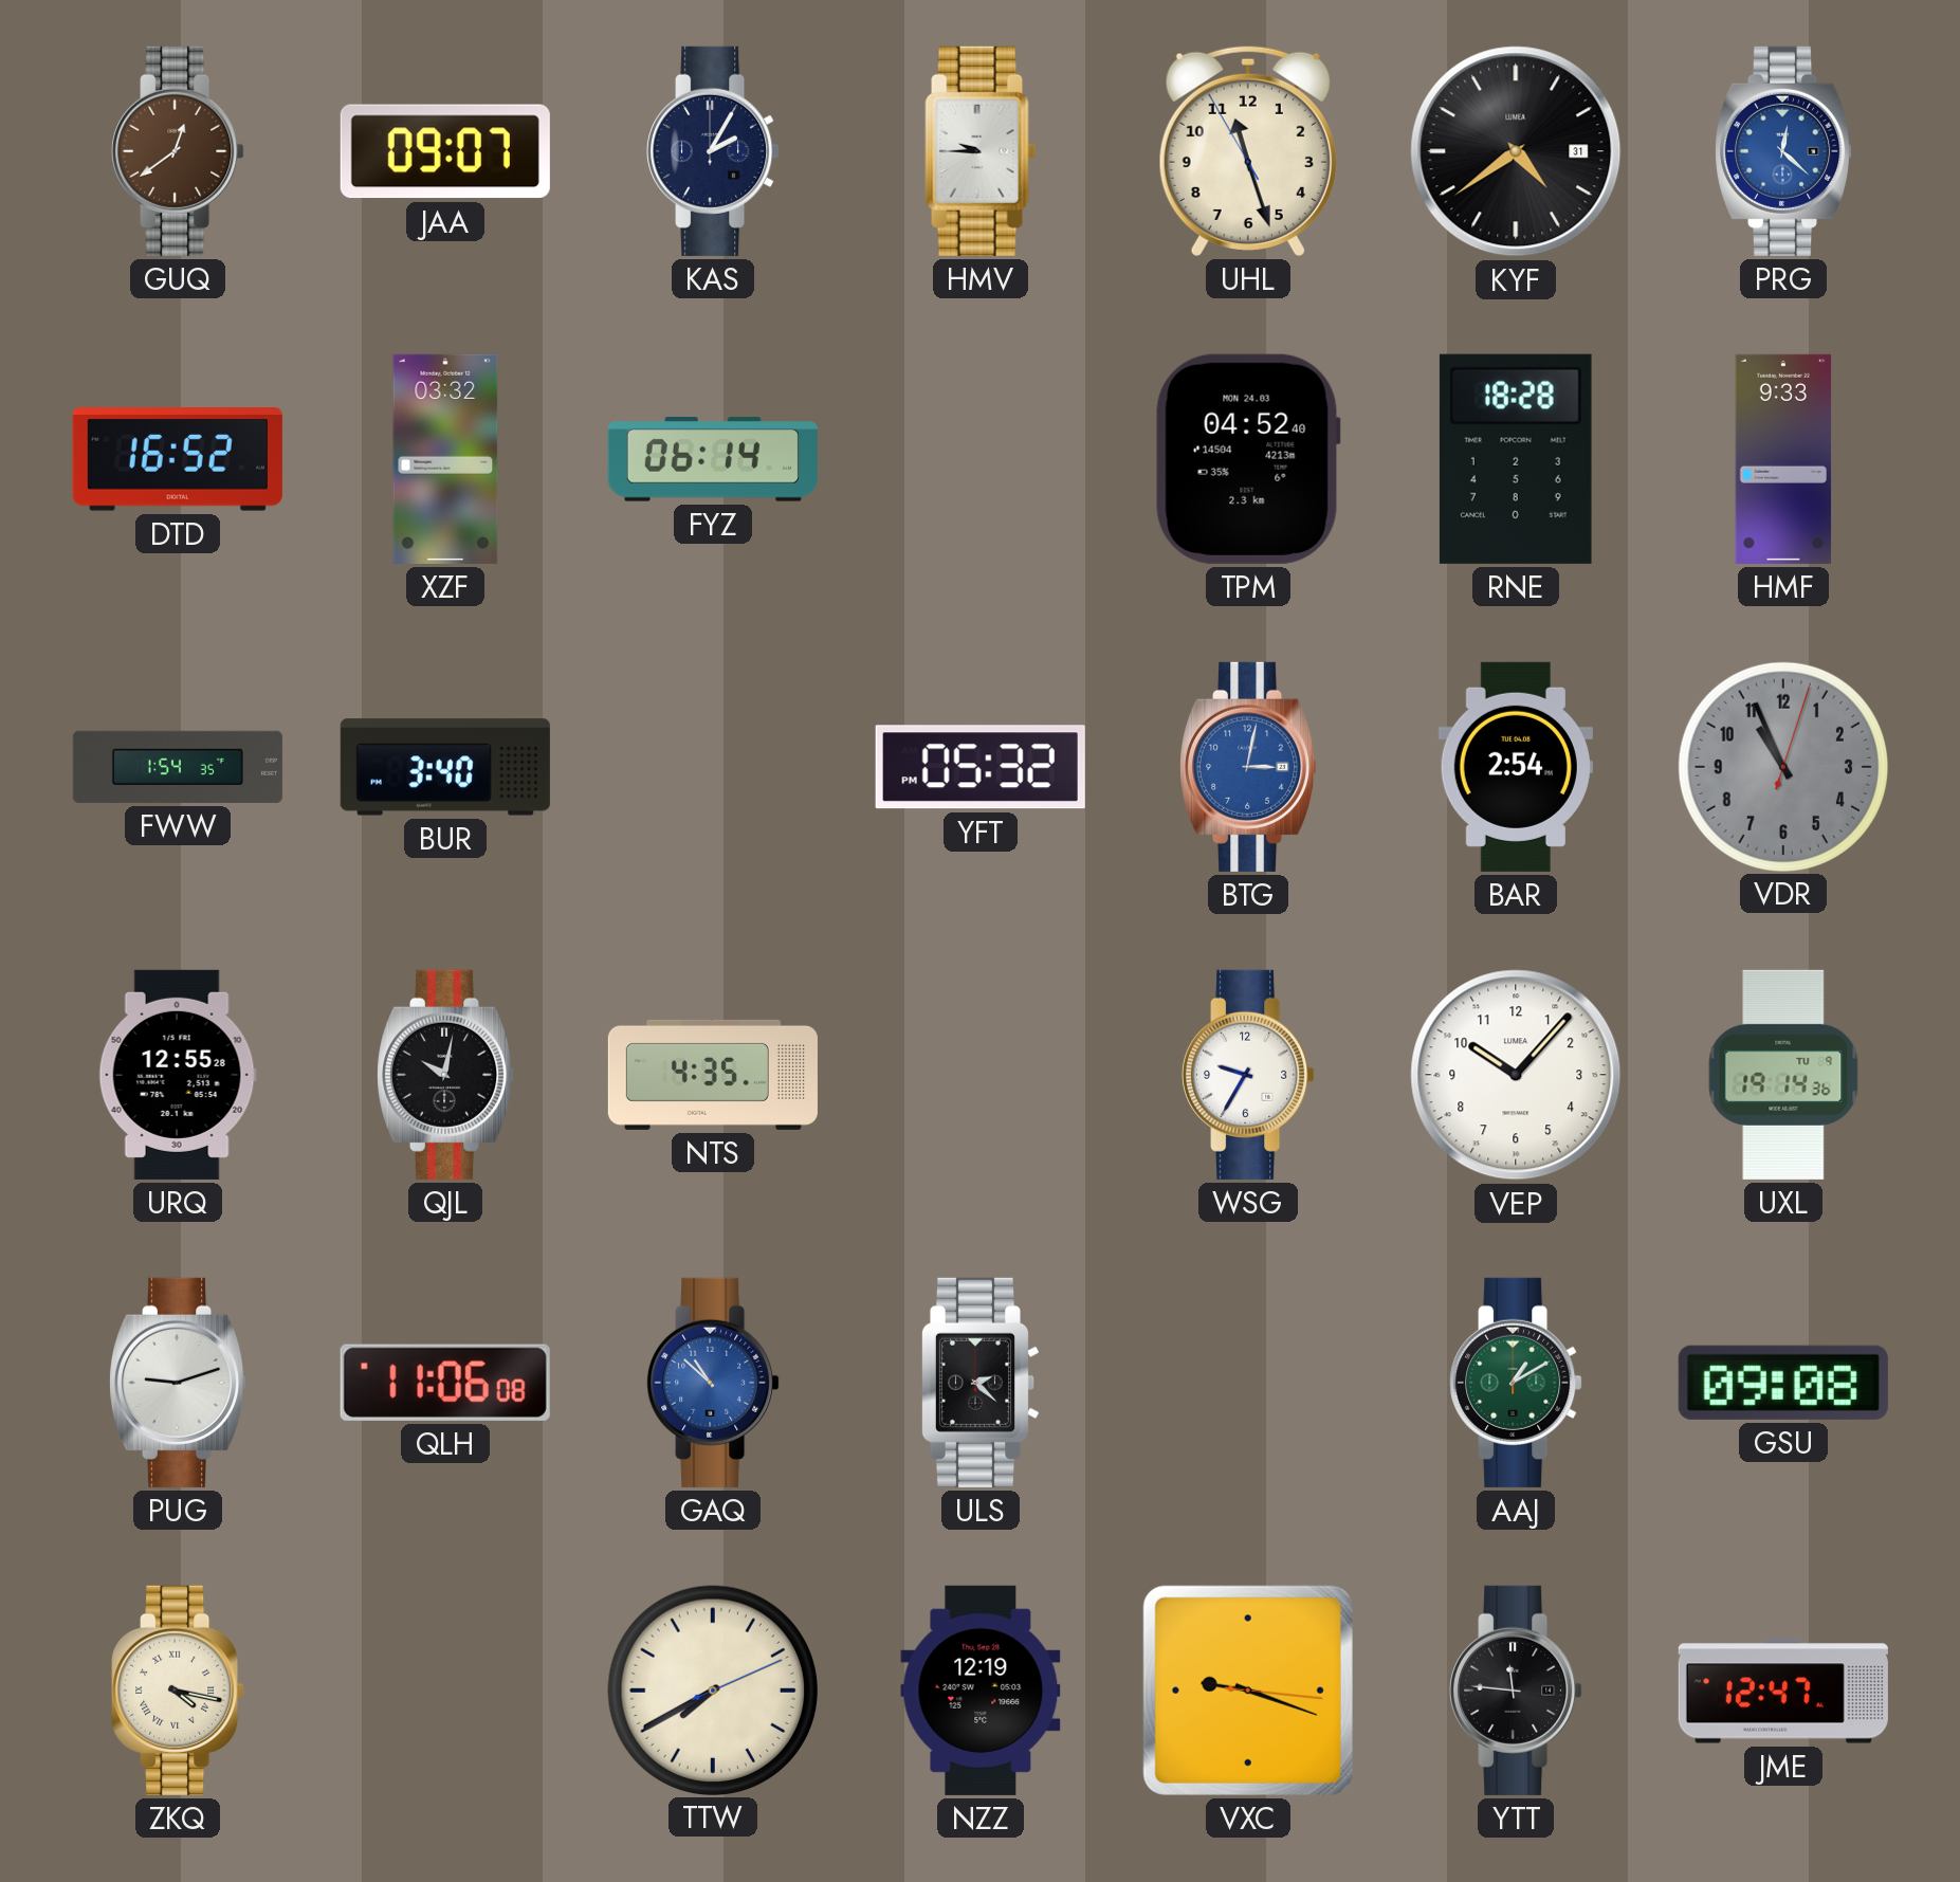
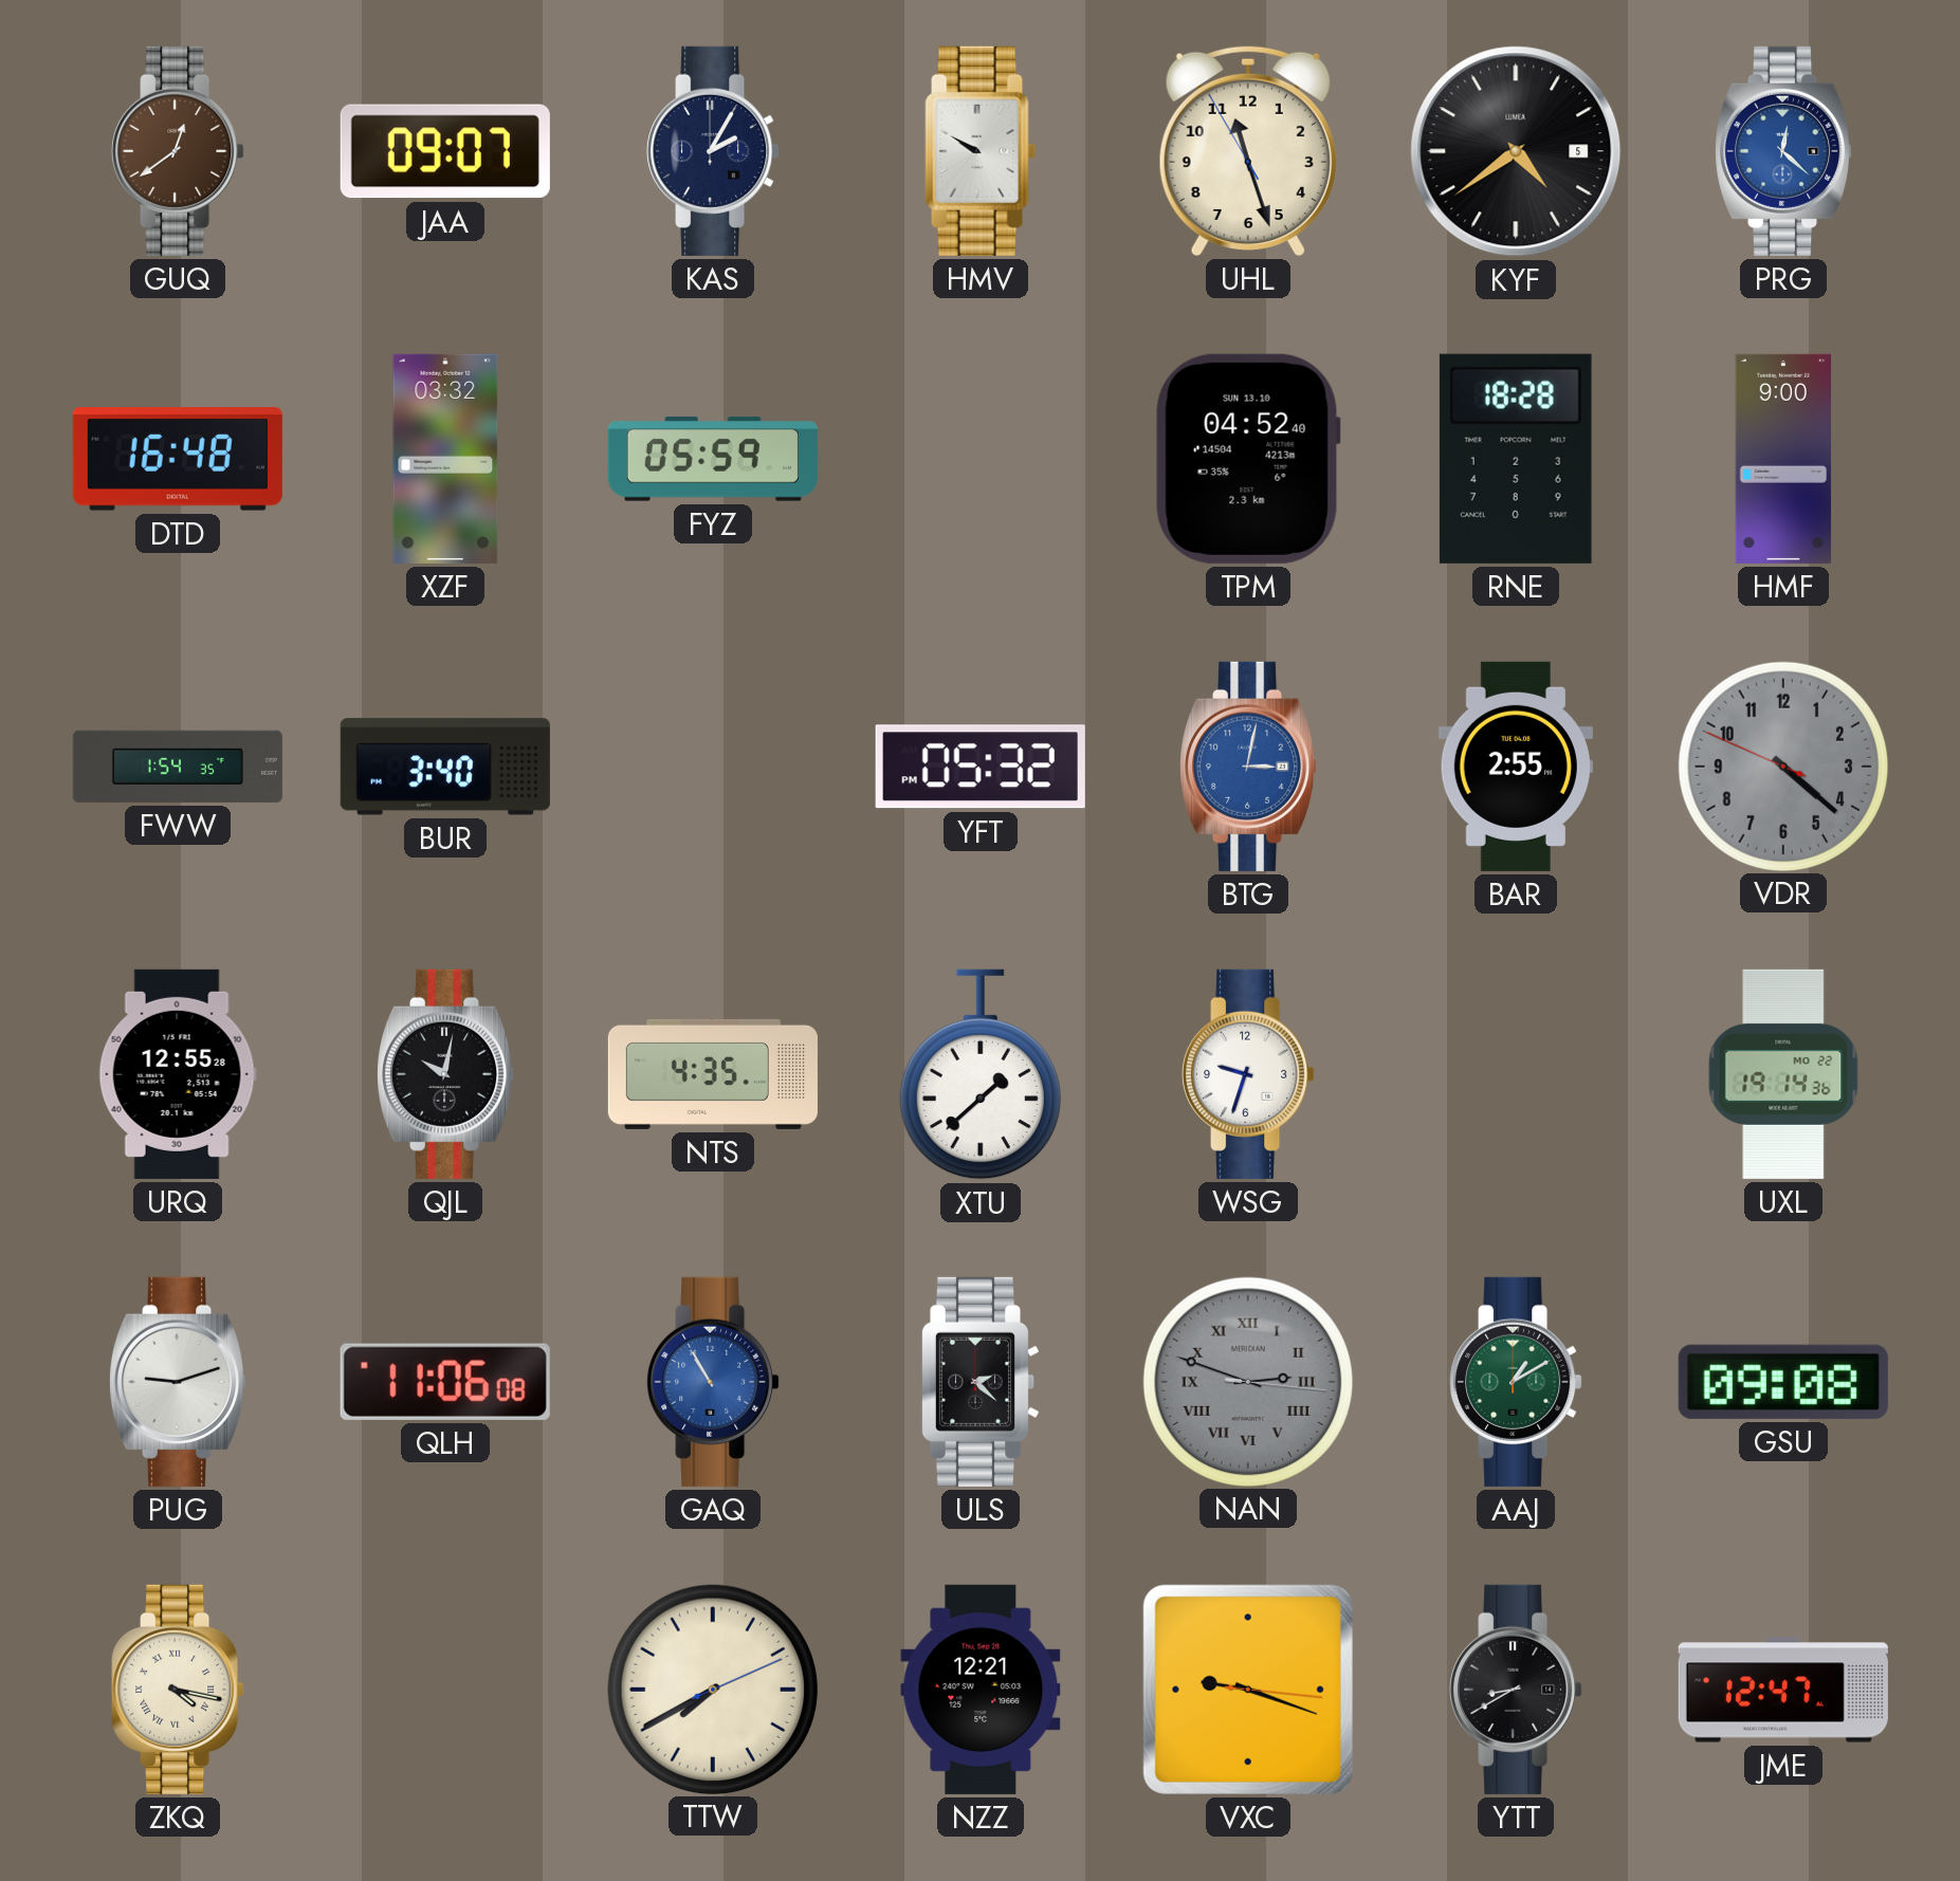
HMV: 9:45 -> 9:50 (981, 151)
KYF date: 31 -> 5 (1516, 151)
DTD: 16:52 -> 16:48 (178, 459)
FYZ: 06:14 -> 05:59 (713, 459)
TPM date: MON 24.03 -> SUN 13.10 (1248, 459)
HMF: 9:33 -> 9:00 (1783, 459)
BAR: 2:54 -> 2:55 (1516, 767)
VDR: 10:56 -> 4:21 (1782, 766)
XTU: none -> 1:38 (981, 1074)
WSG: 9:35 -> 9:33 (1248, 1074)
VEP: 10:07 -> none (1516, 1075)
UXL date: TU 9 -> MO 22 (1783, 1074)
GAQ: 10:52 -> 10:55 (713, 1382)
NAN: none -> 2:48 (1247, 1381)
NZZ: 12:19 -> 12:21 (981, 1690)
YTT: 11:46 -> 8:40 (1516, 1690)
